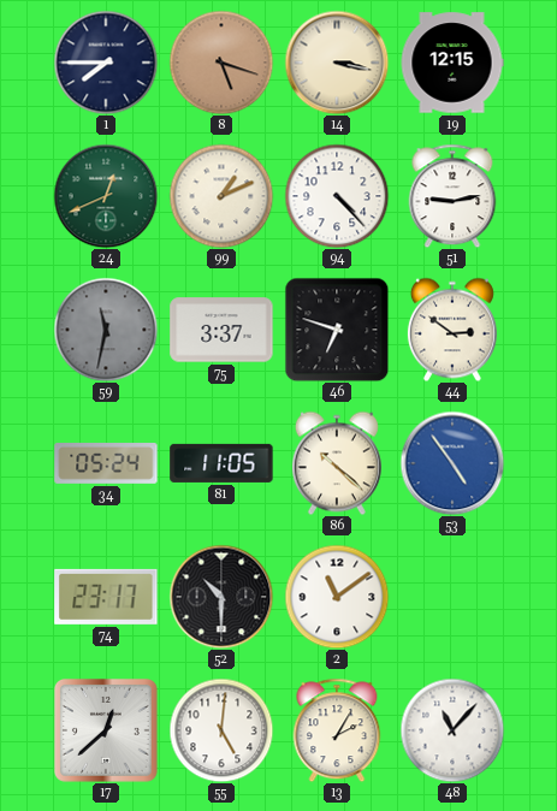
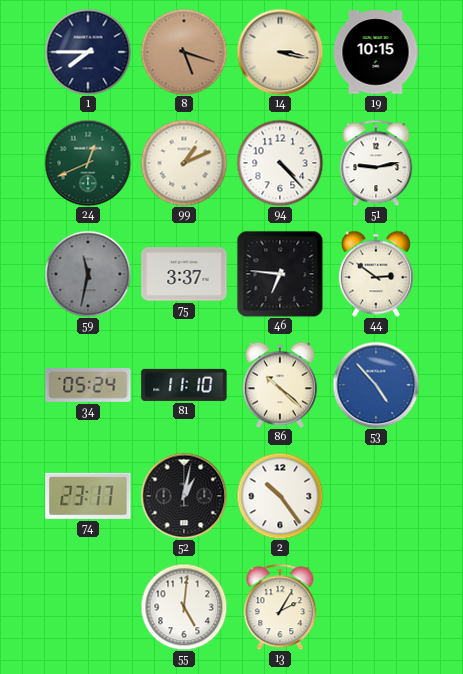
19: 12:15 -> 10:15 (376, 52)
46: 6:48 -> 6:46 (280, 274)
81: 11:05 -> 11:10 (184, 385)
53: 4:54 -> 4:53 (376, 385)
52: 10:30 -> 1:02 (184, 496)
2: 11:09 -> 10:24 (280, 496)
17: 12:38 -> none (106, 730)
48: 11:07 -> none (452, 730)
